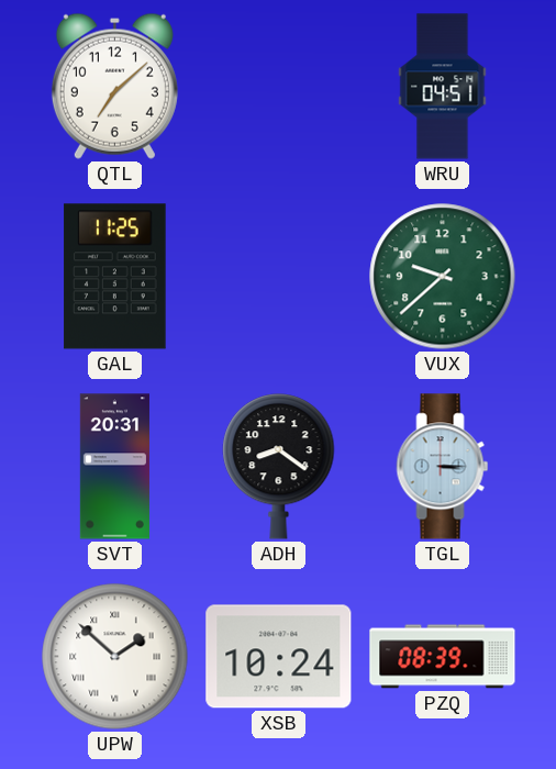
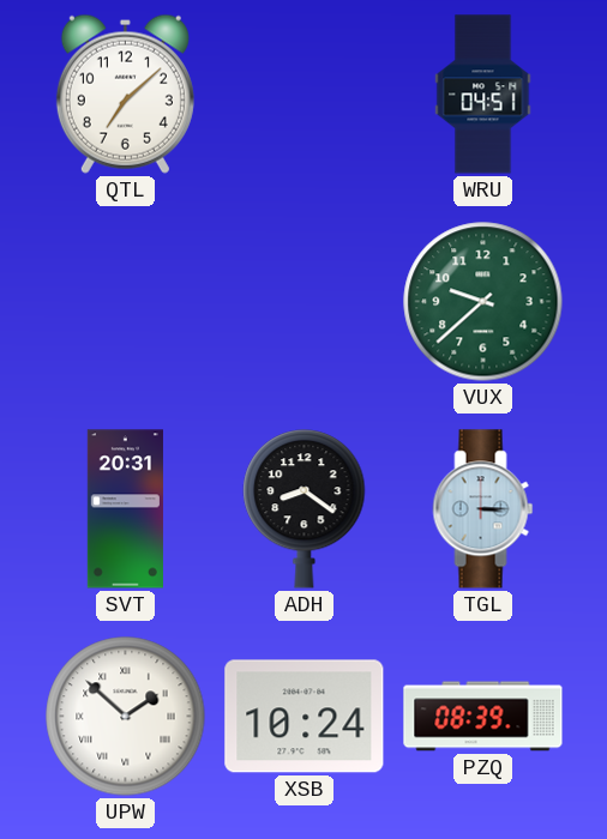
GAL: 11:25 -> none (115, 277)
